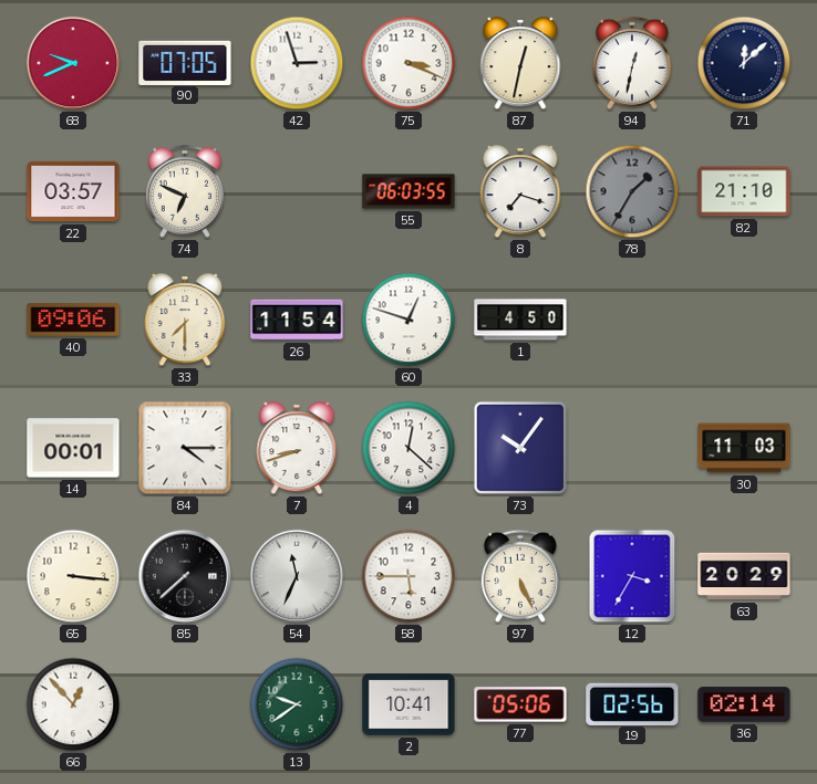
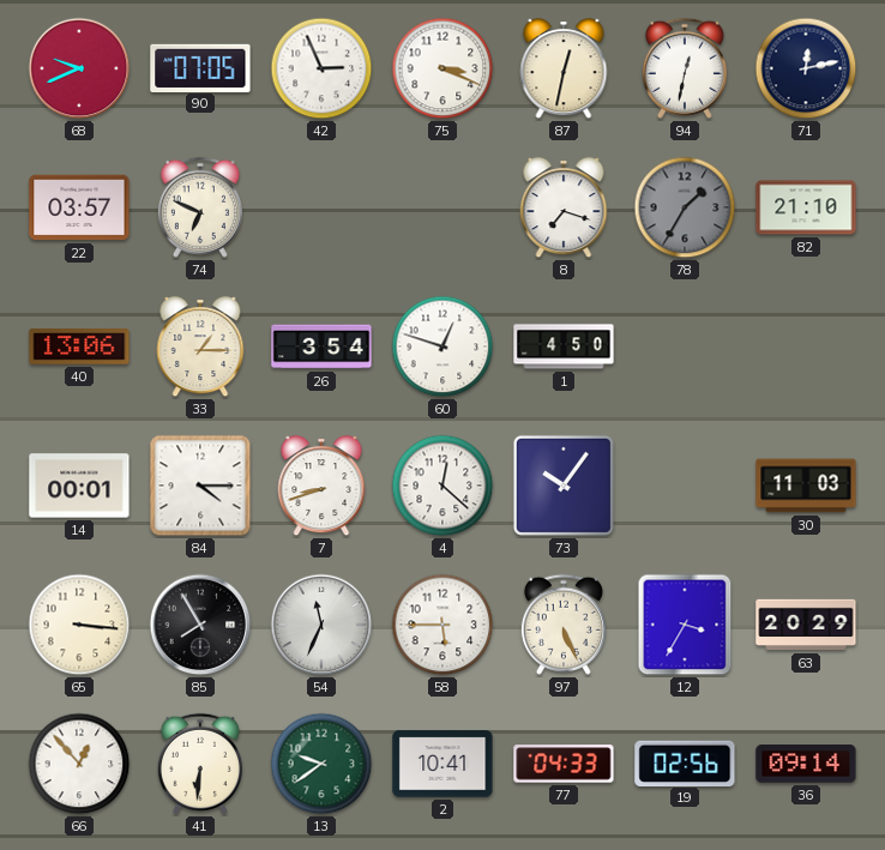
42: 2:57 -> 2:56 (321, 68)
71: 12:08 -> 12:13 (806, 68)
55: 06:03 -> none (408, 191)
40: 09:06 -> 13:06 (79, 346)
33: 7:30 -> 1:15 (200, 348)
26: 11:54 -> 3:54 (321, 346)
85: 7:38 -> 7:55 (200, 625)
41: none -> 6:31 (200, 764)
77: 05:06 -> 04:33 (564, 764)
36: 02:14 -> 09:14 (806, 764)
